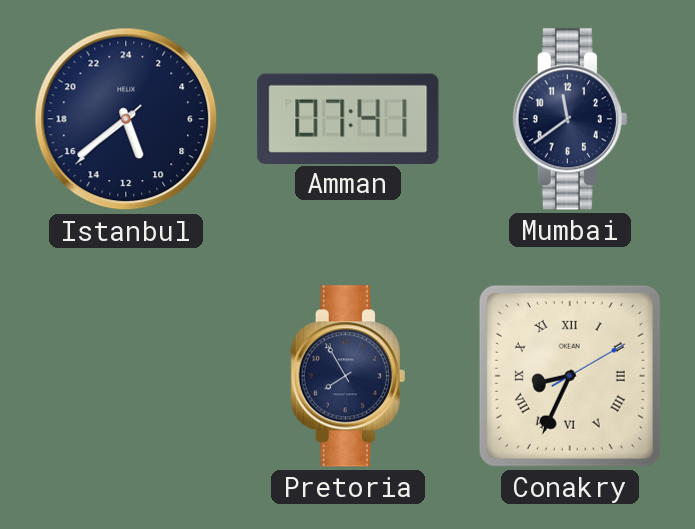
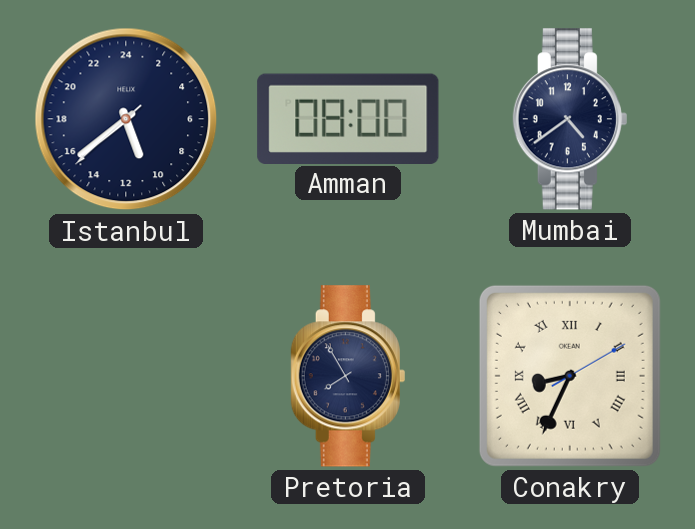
Amman: 07:41 -> 08:00 (348, 118)
Mumbai: 11:39 -> 4:39 (570, 119)
